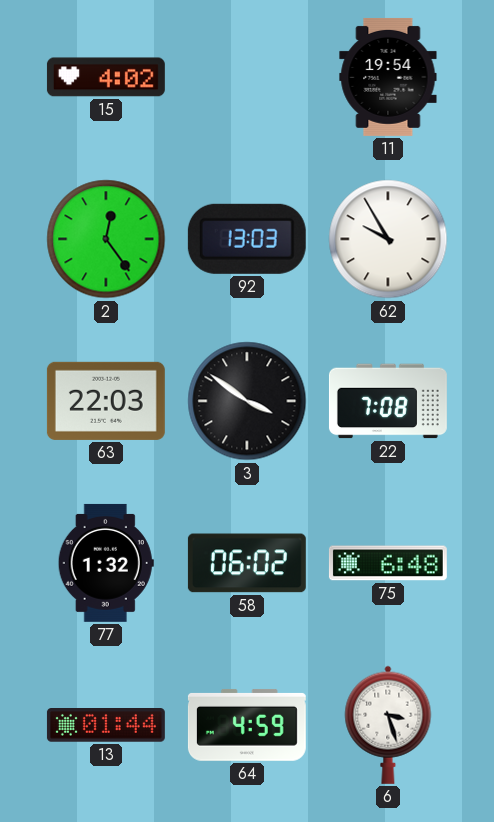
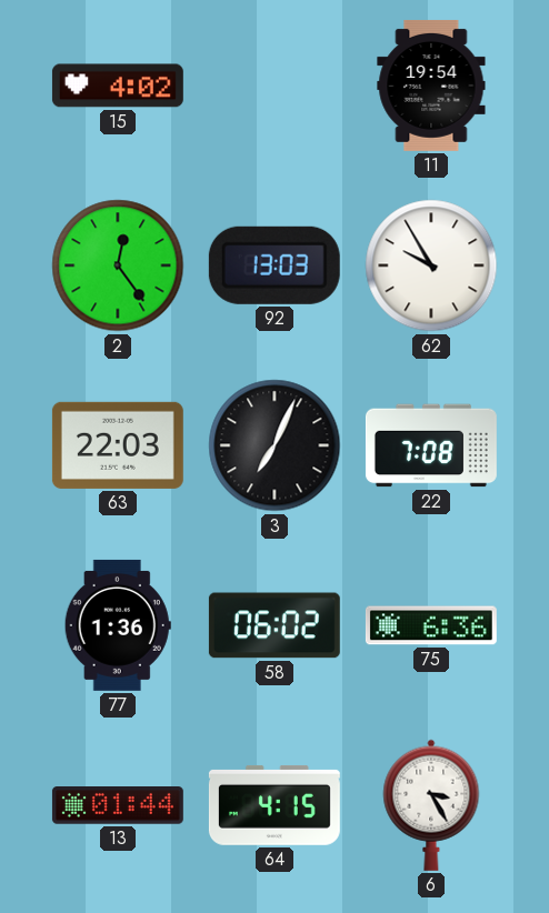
3: 3:51 -> 7:04 (274, 445)
77: 1:32 -> 1:36 (118, 625)
75: 6:48 -> 6:36 (431, 625)
64: 4:59 -> 4:15 (274, 805)
6: 3:27 -> 3:25 (431, 805)
